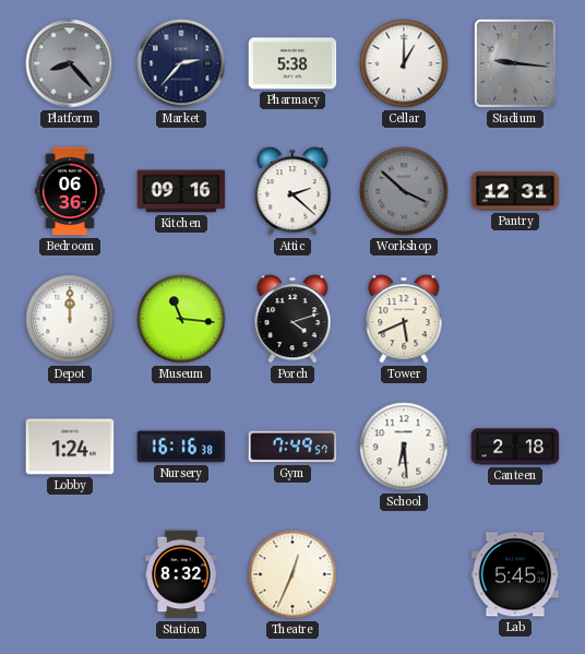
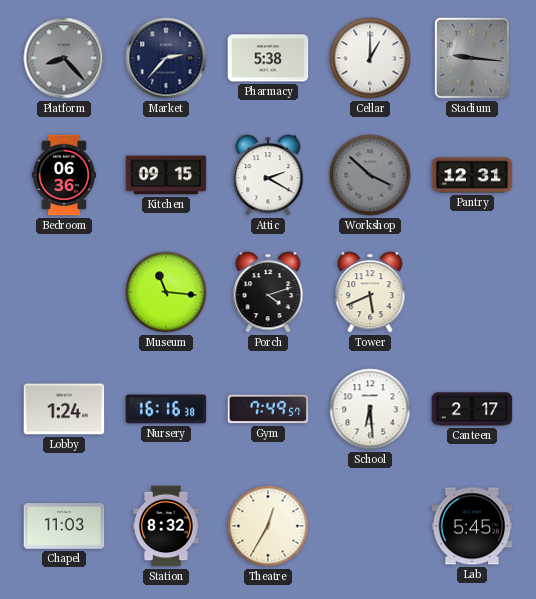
Kitchen: 09:16 -> 09:15 (166, 175)
Attic: 2:22 -> 2:20 (268, 175)
Depot: 12:00 -> none (70, 319)
Canteen: 2:18 -> 2:17 (472, 409)
Chapel: none -> 11:03 (64, 526)
Theatre: 12:34 -> 12:35 (268, 526)
